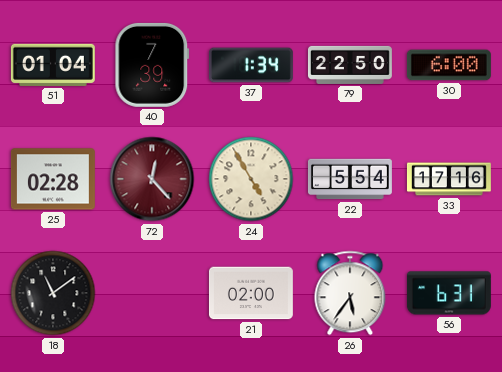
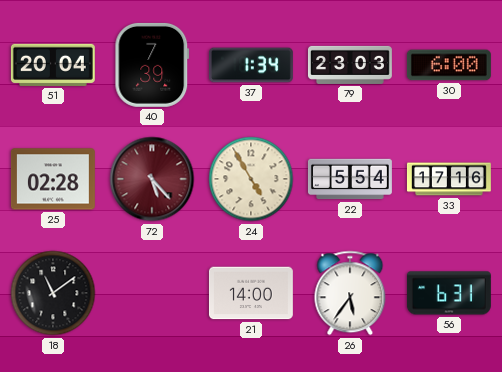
51: 01:04 -> 20:04 (53, 65)
79: 22:50 -> 23:03 (350, 65)
72: 12:23 -> 5:23 (152, 179)
21: 02:00 -> 14:00 (251, 293)
